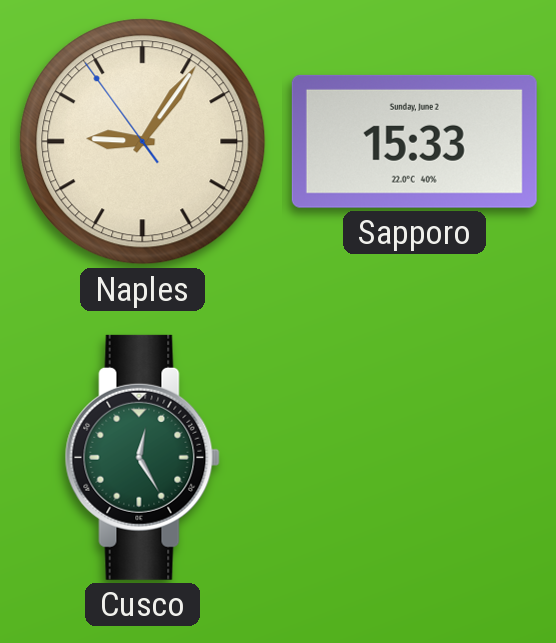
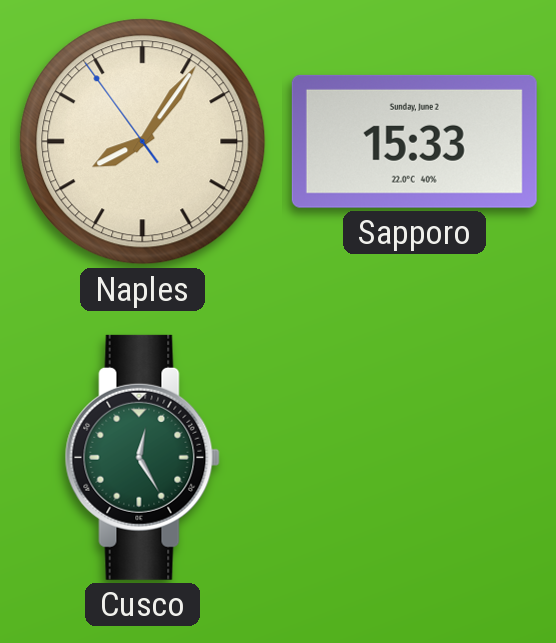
Naples: 9:05 -> 8:05 (143, 142)
